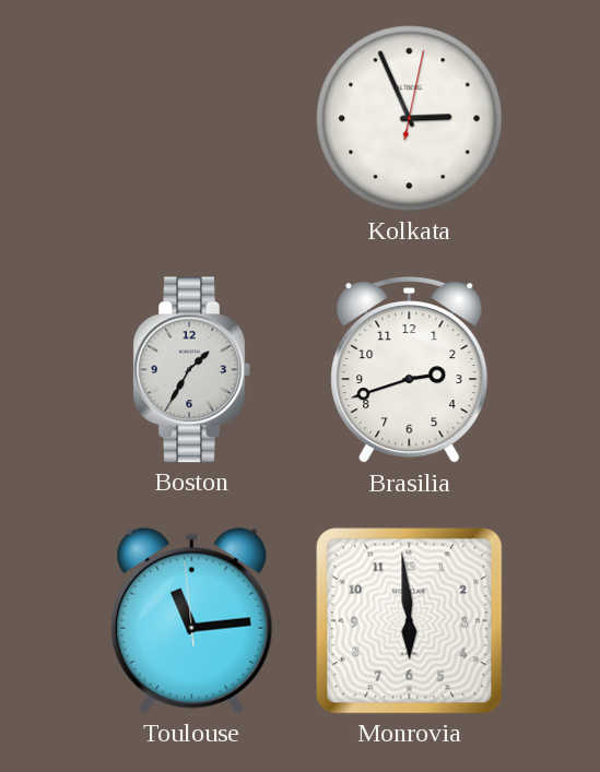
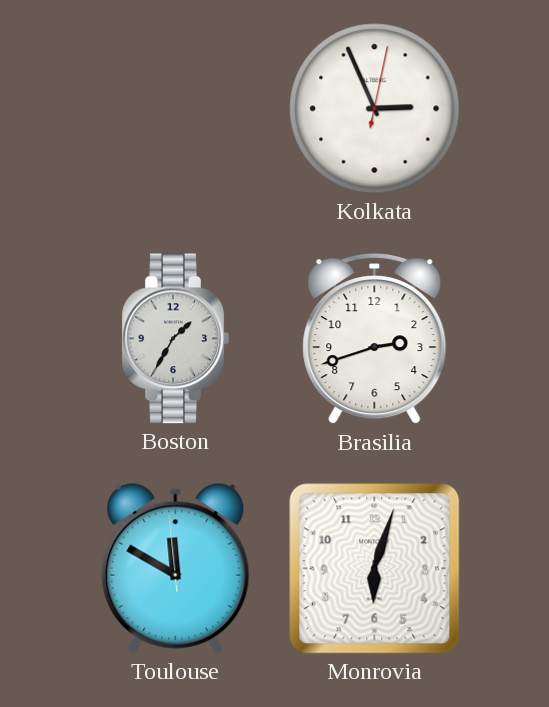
Toulouse: 11:13 -> 11:49 (176, 568)
Monrovia: 5:59 -> 6:03 (375, 569)
